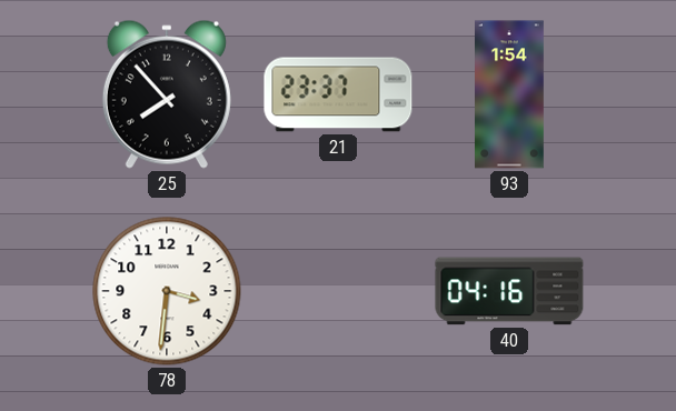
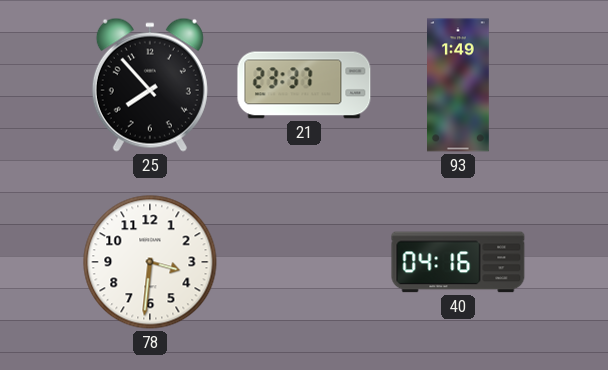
93: 1:54 -> 1:49 (459, 85)
